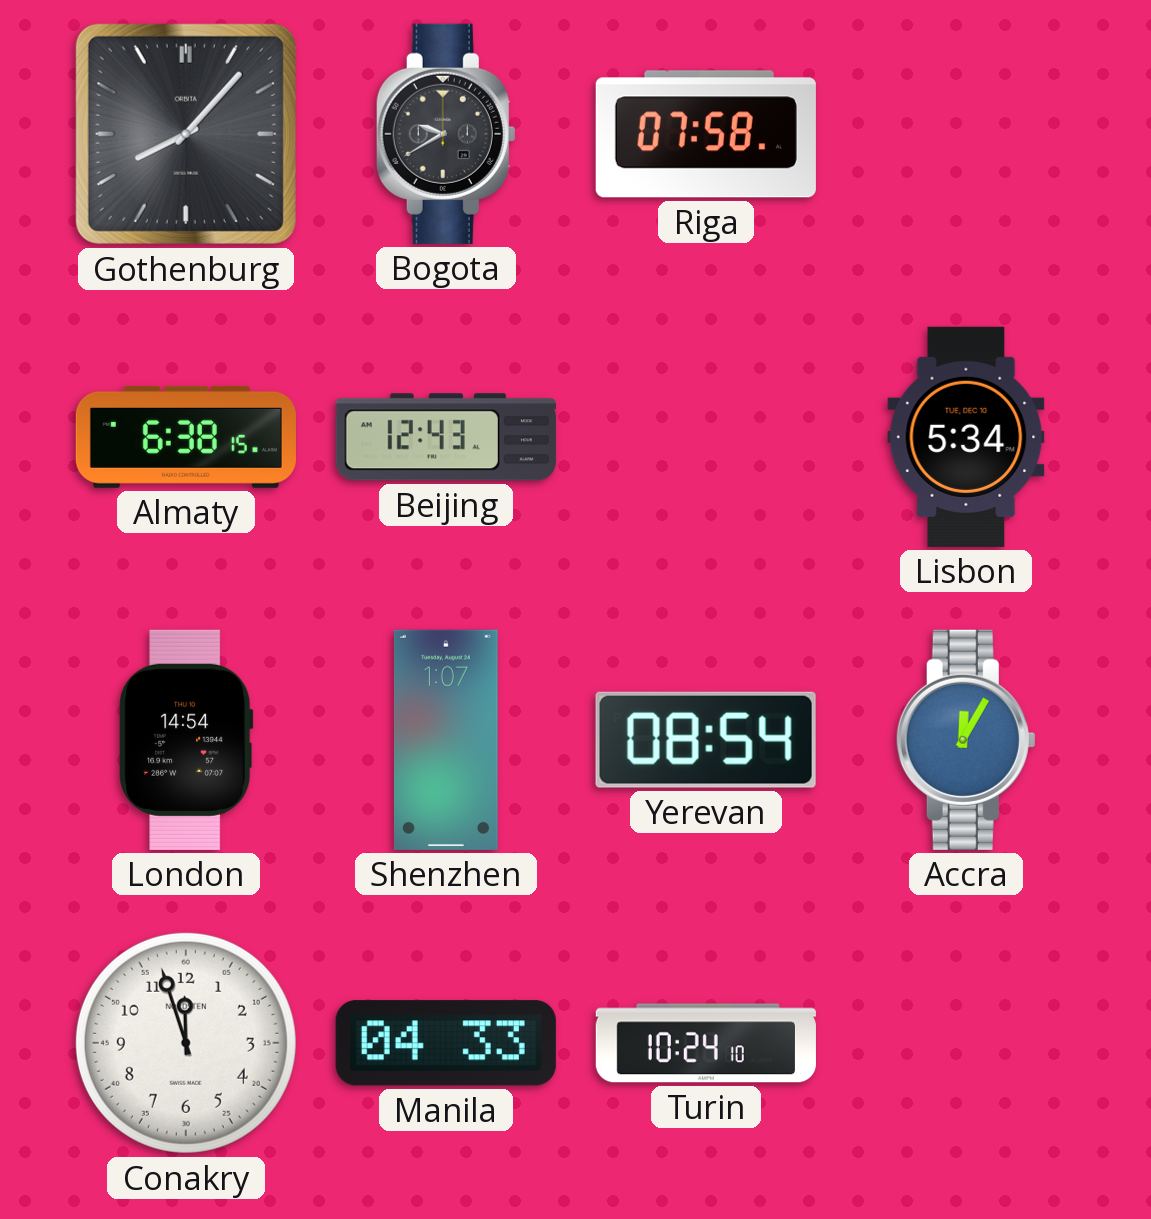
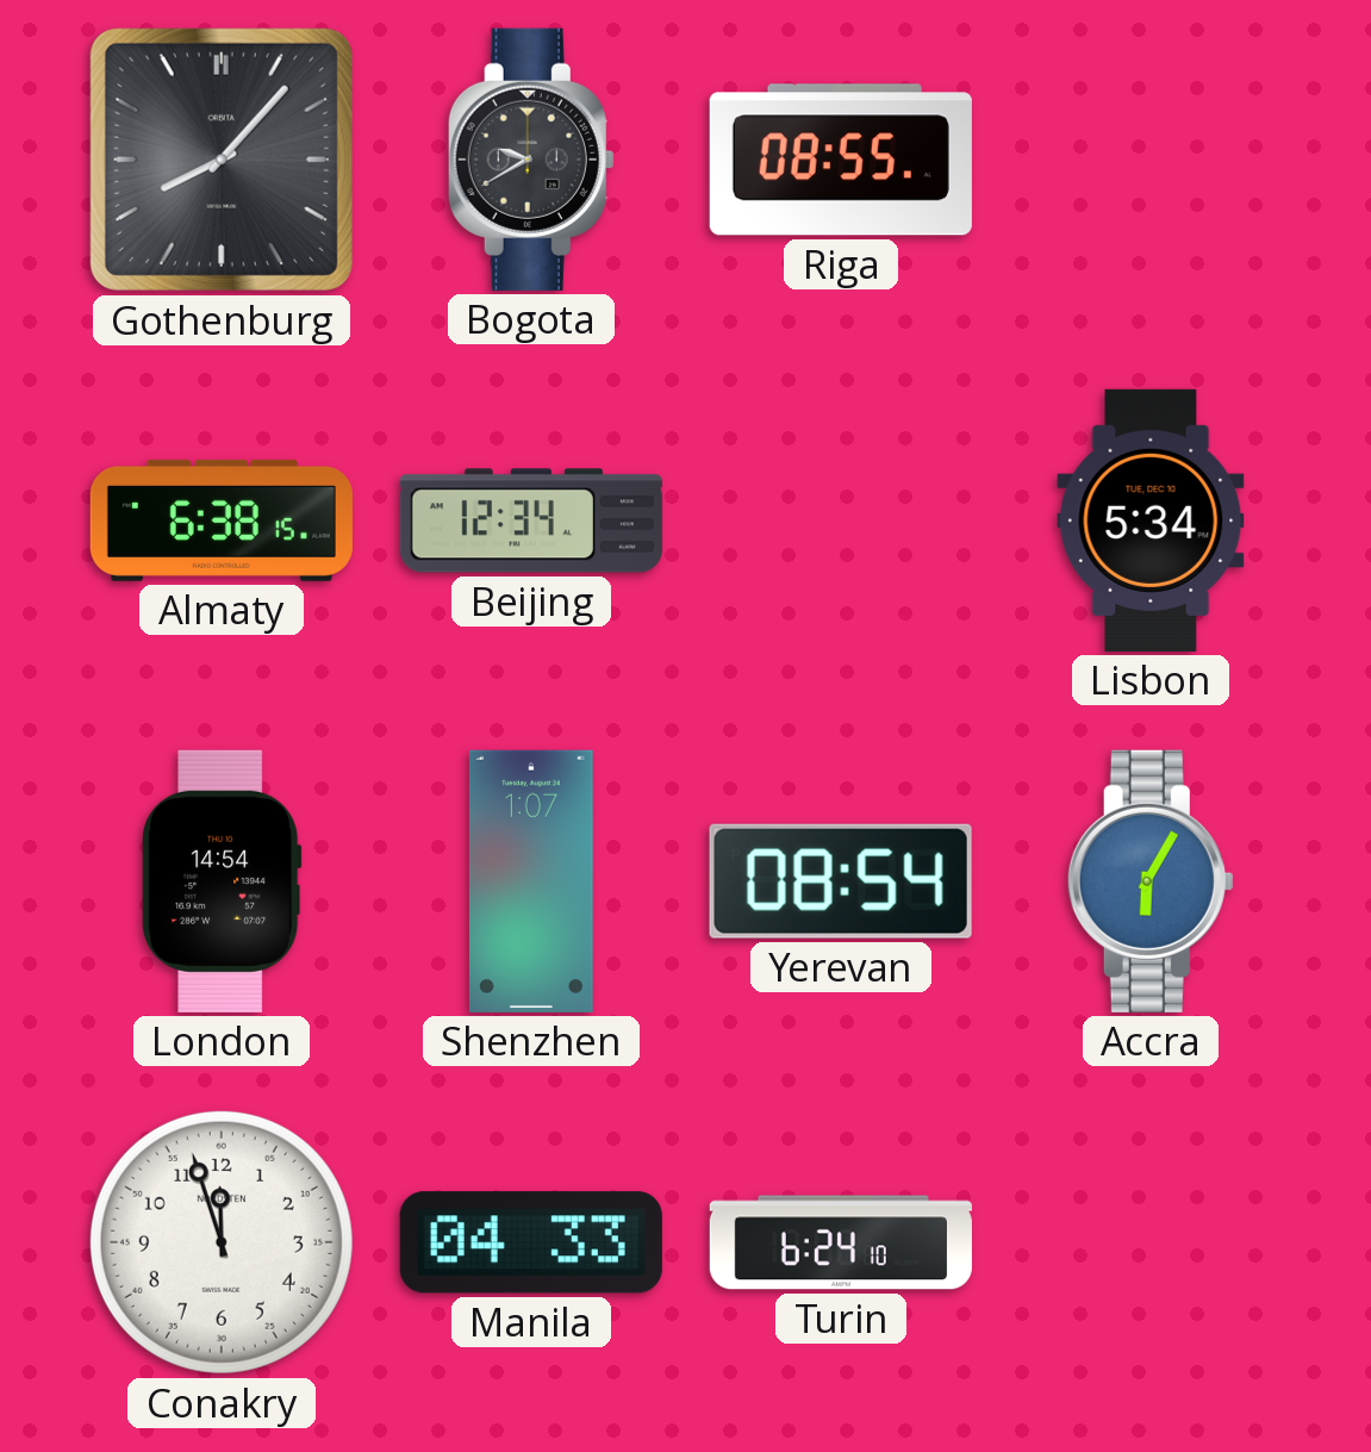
Riga: 07:58 -> 08:55 (841, 160)
Beijing: 12:43 -> 12:34 (531, 521)
Accra: 12:05 -> 6:05 (1151, 881)
Turin: 10:24 -> 6:24 (841, 1242)
